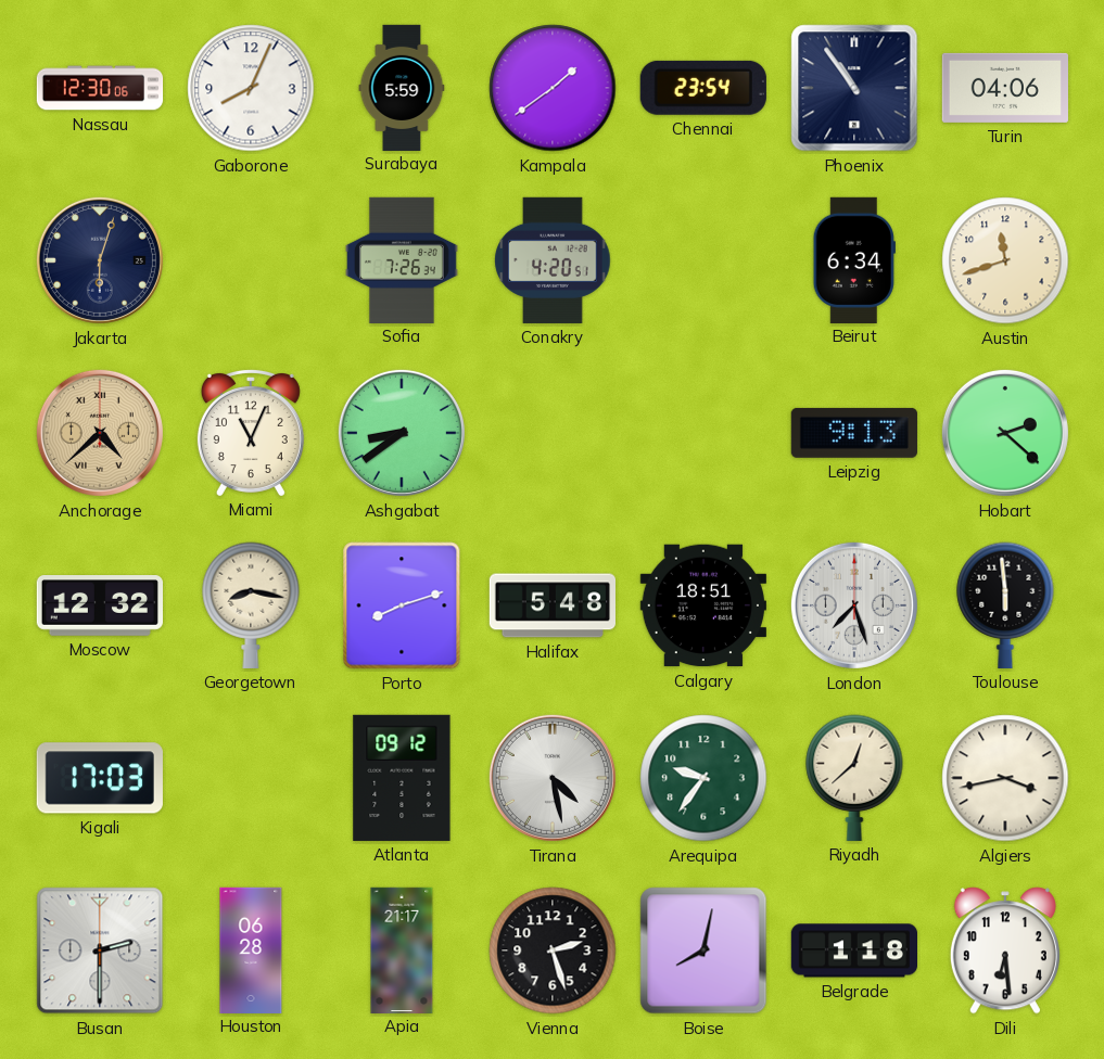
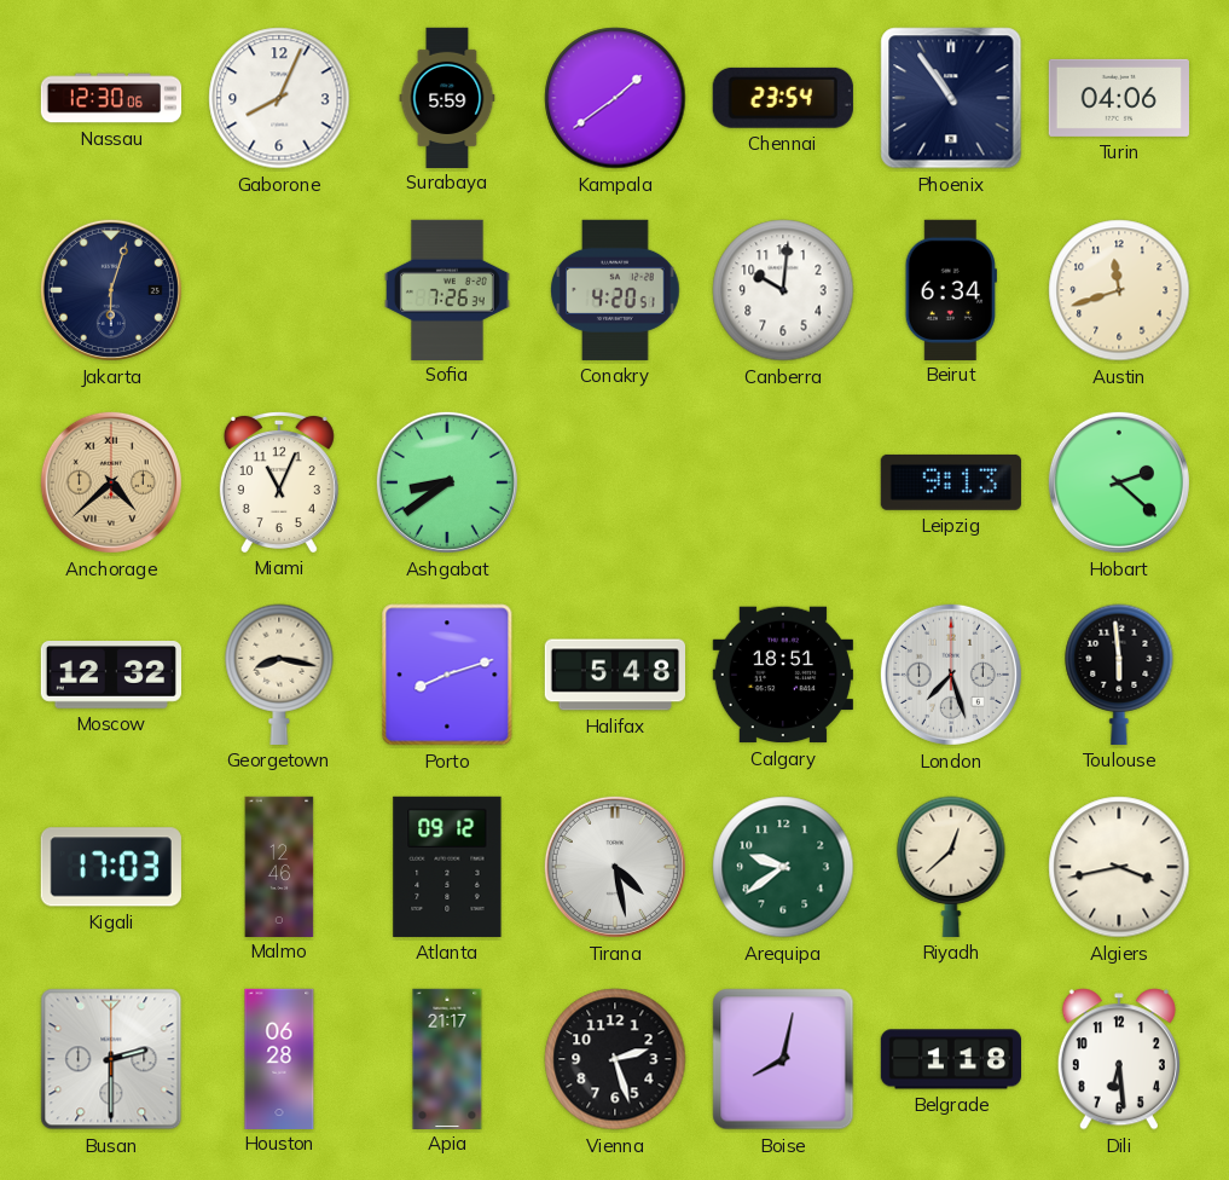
Canberra: none -> 10:01 (783, 290)
Malmo: none -> 12:46 (279, 866)
Arequipa: 9:36 -> 9:39 (783, 867)
